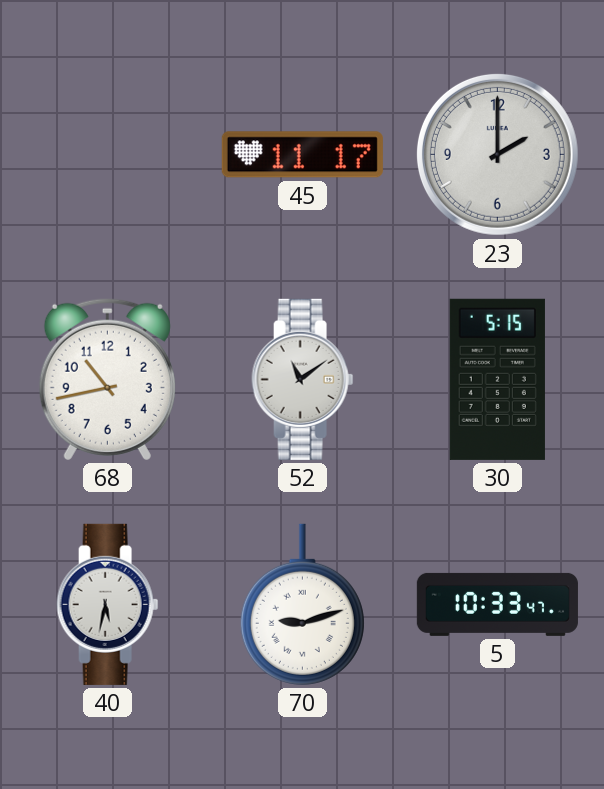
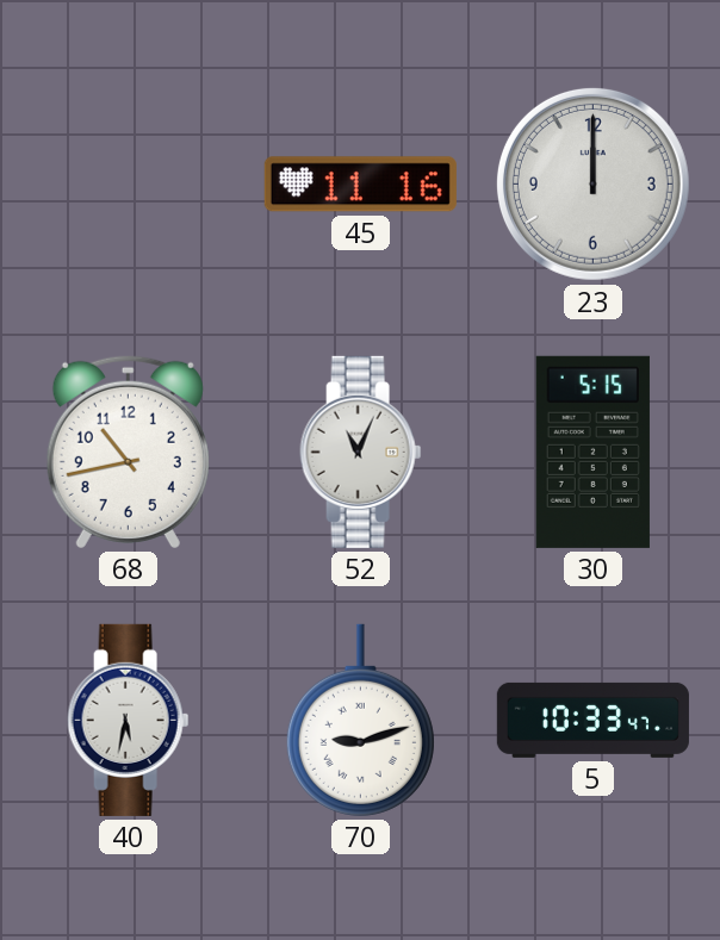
45: 11:17 -> 11:16 (360, 185)
23: 2:00 -> 12:00 (592, 183)
52: 11:09 -> 11:04 (361, 452)
